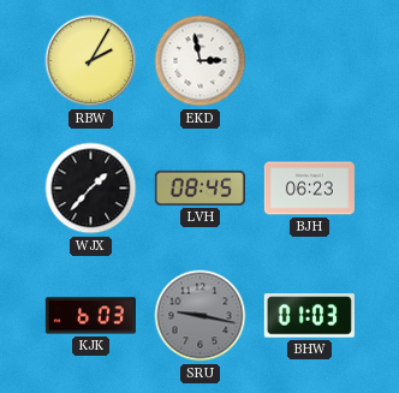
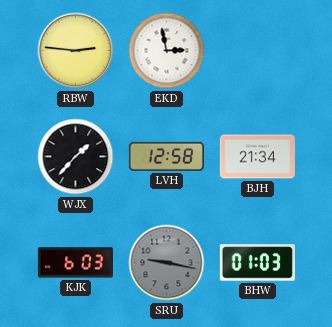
RBW: 2:05 -> 2:46 (76, 51)
LVH: 08:45 -> 12:58 (166, 156)
BJH: 06:23 -> 21:34 (257, 157)
